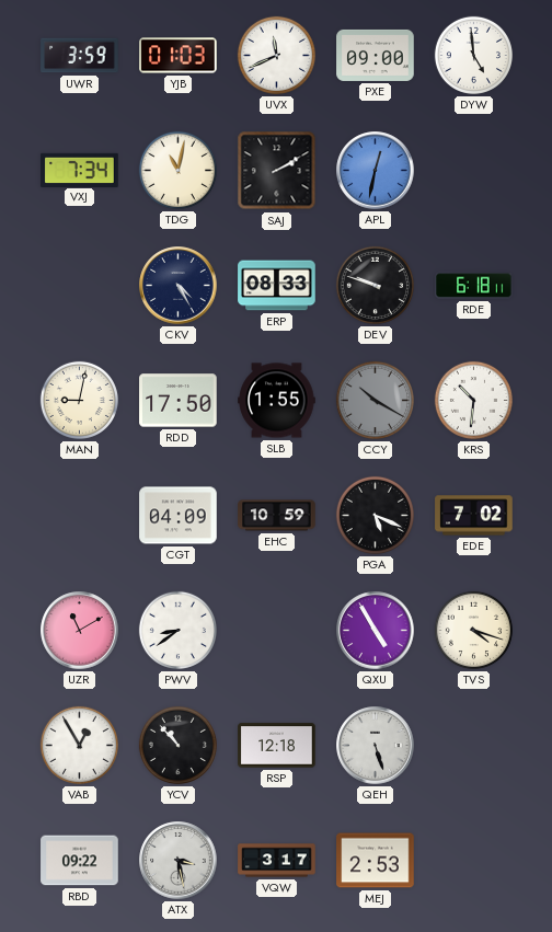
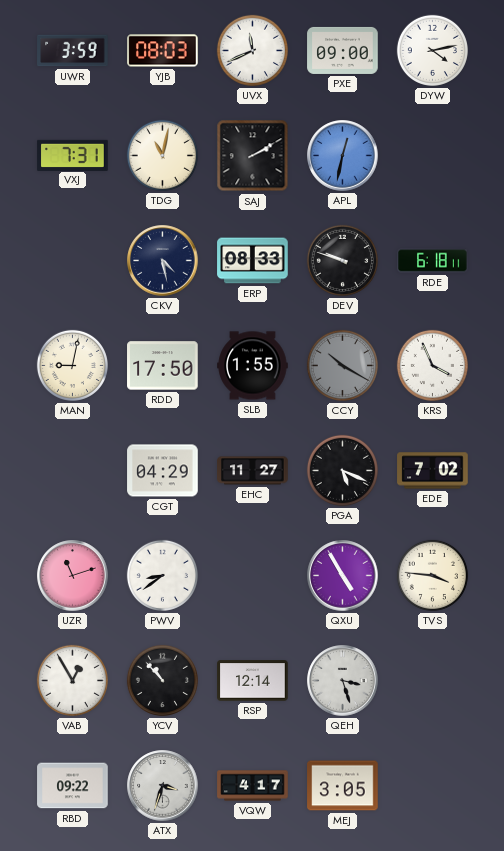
YJB: 01:03 -> 08:03 (163, 51)
DYW: 4:59 -> 4:13 (432, 50)
VXJ: 7:34 -> 7:31 (73, 155)
CKV: 4:25 -> 4:28 (163, 261)
KRS: 10:31 -> 3:56 (432, 365)
CGT: 04:09 -> 04:29 (163, 471)
EHC: 10:59 -> 11:27 (253, 471)
UZR: 11:10 -> 11:12 (73, 576)
TVS: 4:18 -> 3:46 (432, 575)
RSP: 12:18 -> 12:14 (253, 681)
QEH: 5:27 -> 3:27 (343, 681)
ATX: 3:28 -> 3:33 (163, 786)
VQW: 3:17 -> 4:17 (253, 786)
MEJ: 2:53 -> 3:05 (343, 786)
